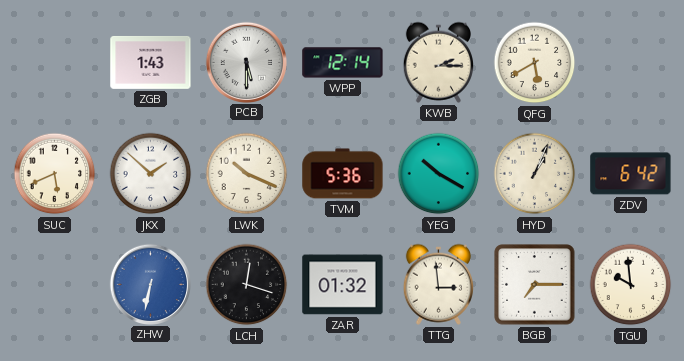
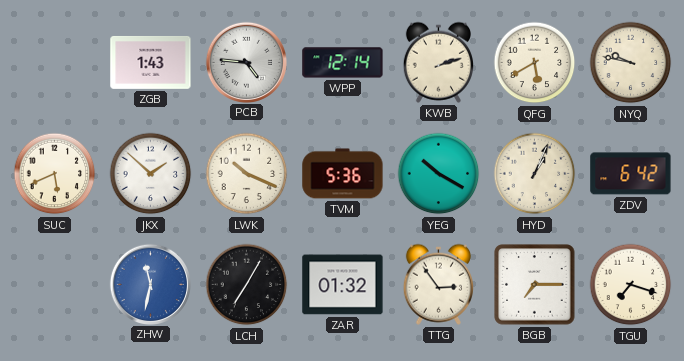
PCB: 5:30 -> 4:46 (246, 62)
KWB: 2:15 -> 2:12 (438, 62)
NYQ: none -> 9:47 (631, 63)
ZHW: 6:32 -> 11:32 (150, 284)
LCH: 12:18 -> 7:05 (247, 285)
TTG: 2:59 -> 2:54 (438, 284)
TGU: 9:59 -> 7:18 (631, 285)
